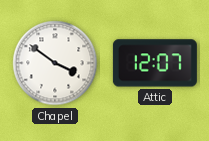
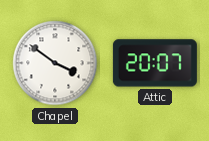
Attic: 12:07 -> 20:07 (155, 63)
